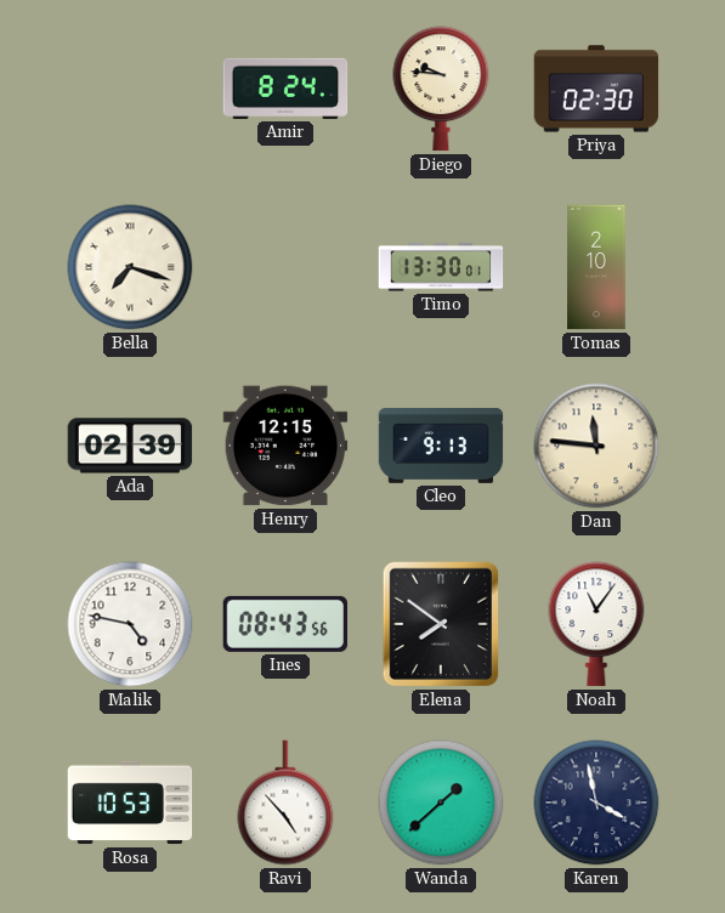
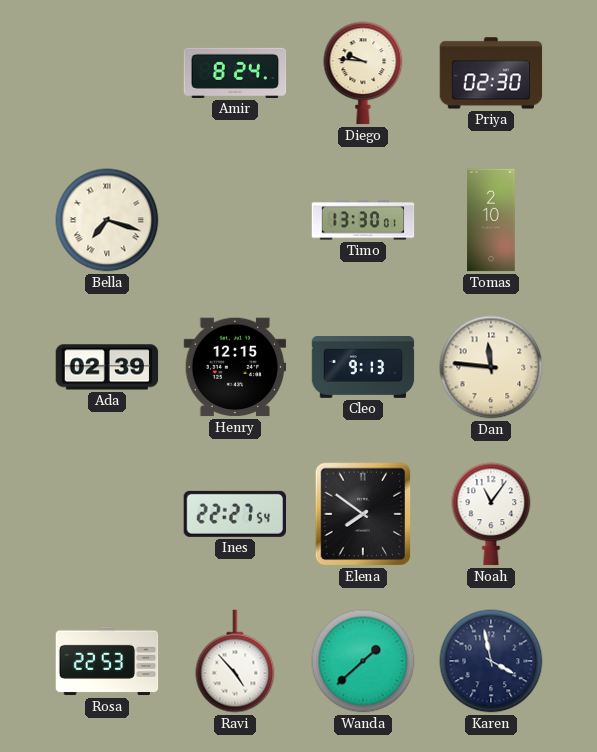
Malik: 4:47 -> none (130, 624)
Ines: 08:43 -> 22:27 (234, 514)
Rosa: 10:53 -> 22:53 (107, 661)
